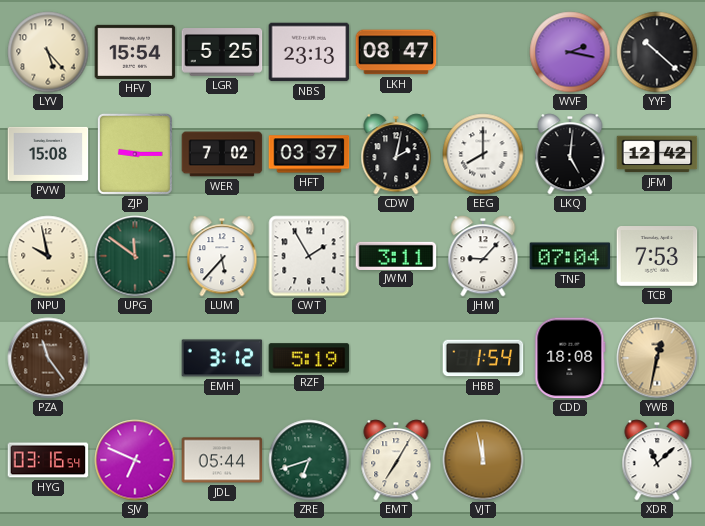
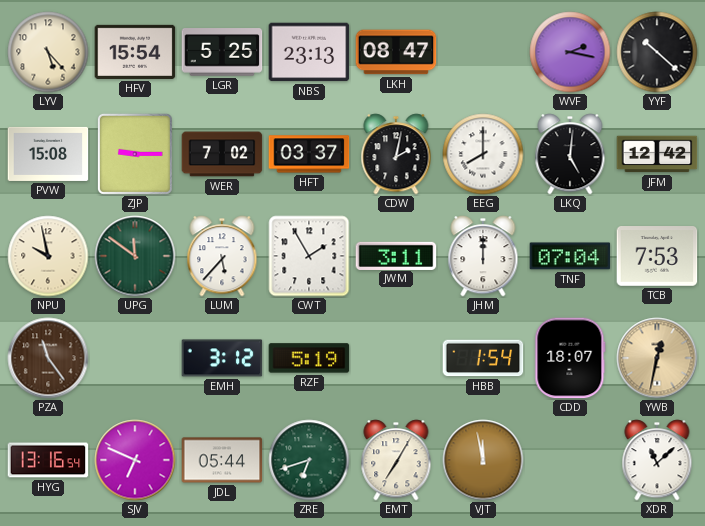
JHM: 9:07 -> 12:00 (483, 256)
CDD: 18:08 -> 18:07 (570, 358)
HYG: 03:16 -> 13:16 (48, 460)
